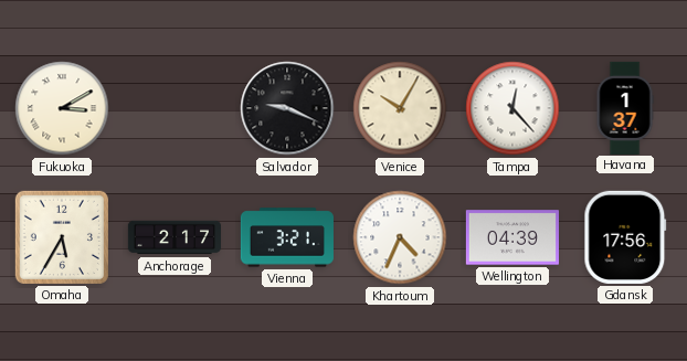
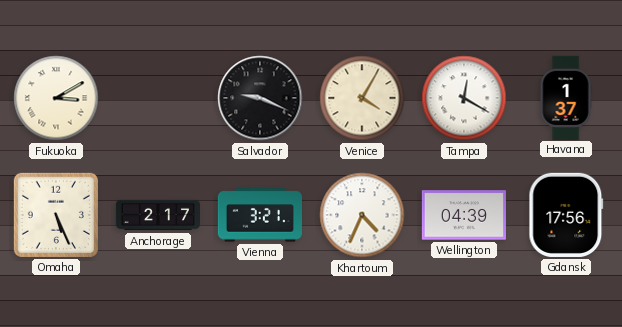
Venice: 10:05 -> 4:05 (362, 98)
Tampa: 12:23 -> 12:20 (464, 98)
Omaha: 5:35 -> 5:26 (56, 215)
